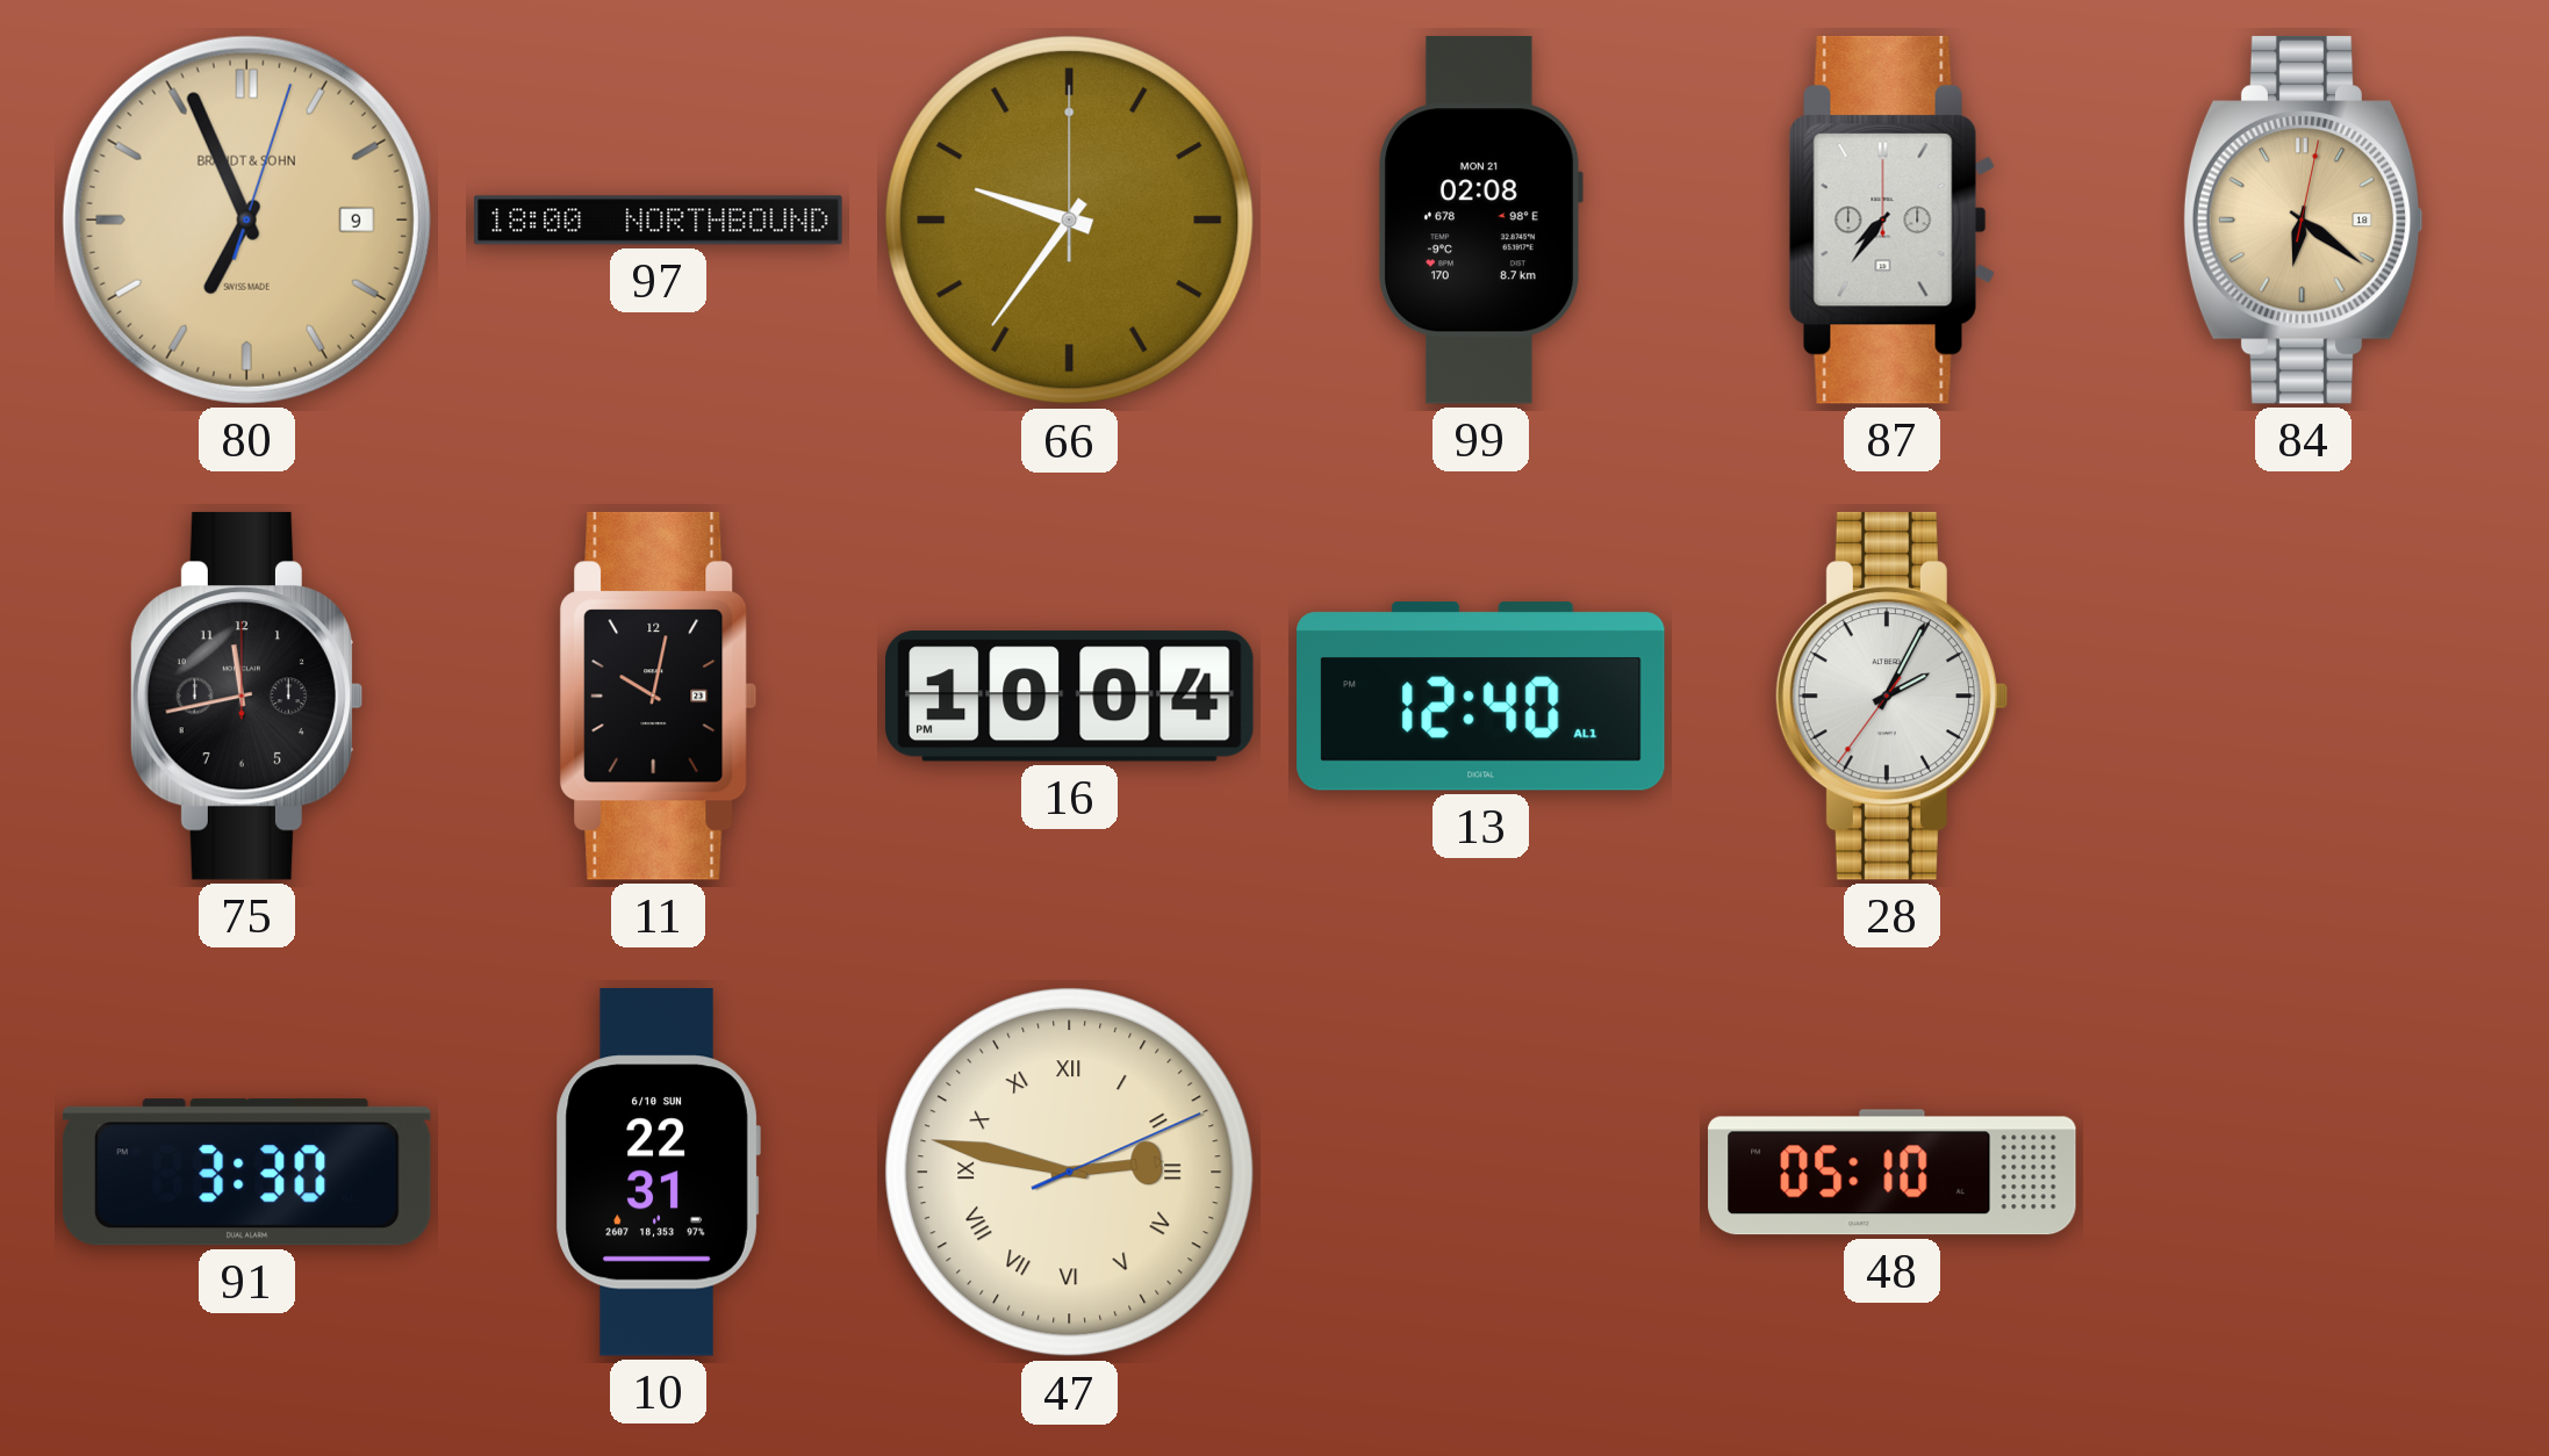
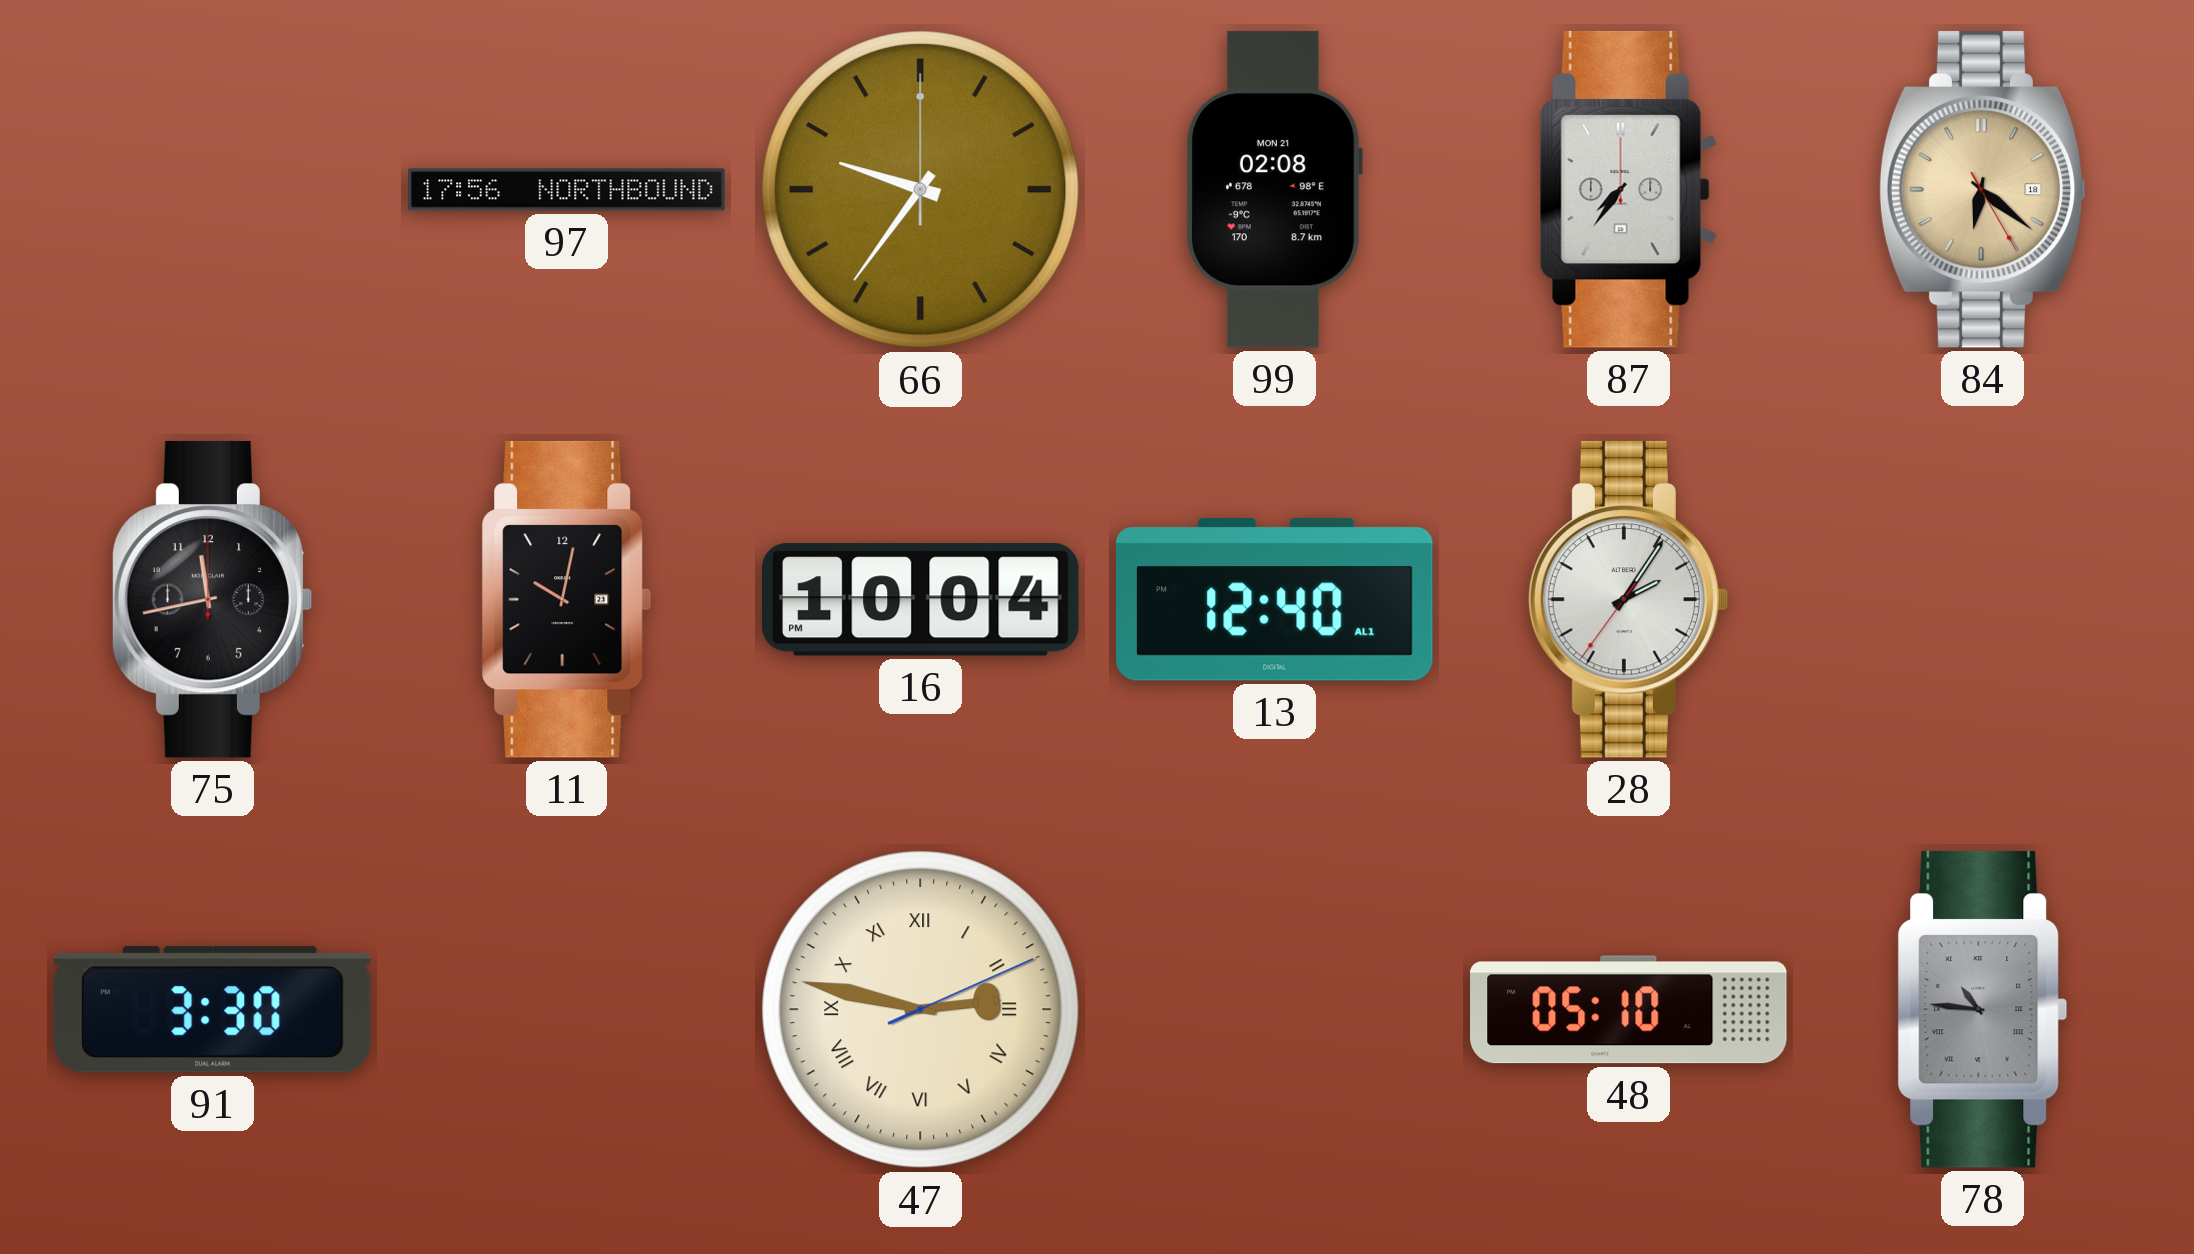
80: 6:56 -> none (246, 219)
97: 18:00 -> 17:56 (567, 190)
84: 6:21:02 -> 6:21:25 (1982, 189)
28: 2:04 -> 2:05 (1628, 599)
10: 22:31 -> none (658, 1173)
78: none -> 10:46 (1983, 1009)
